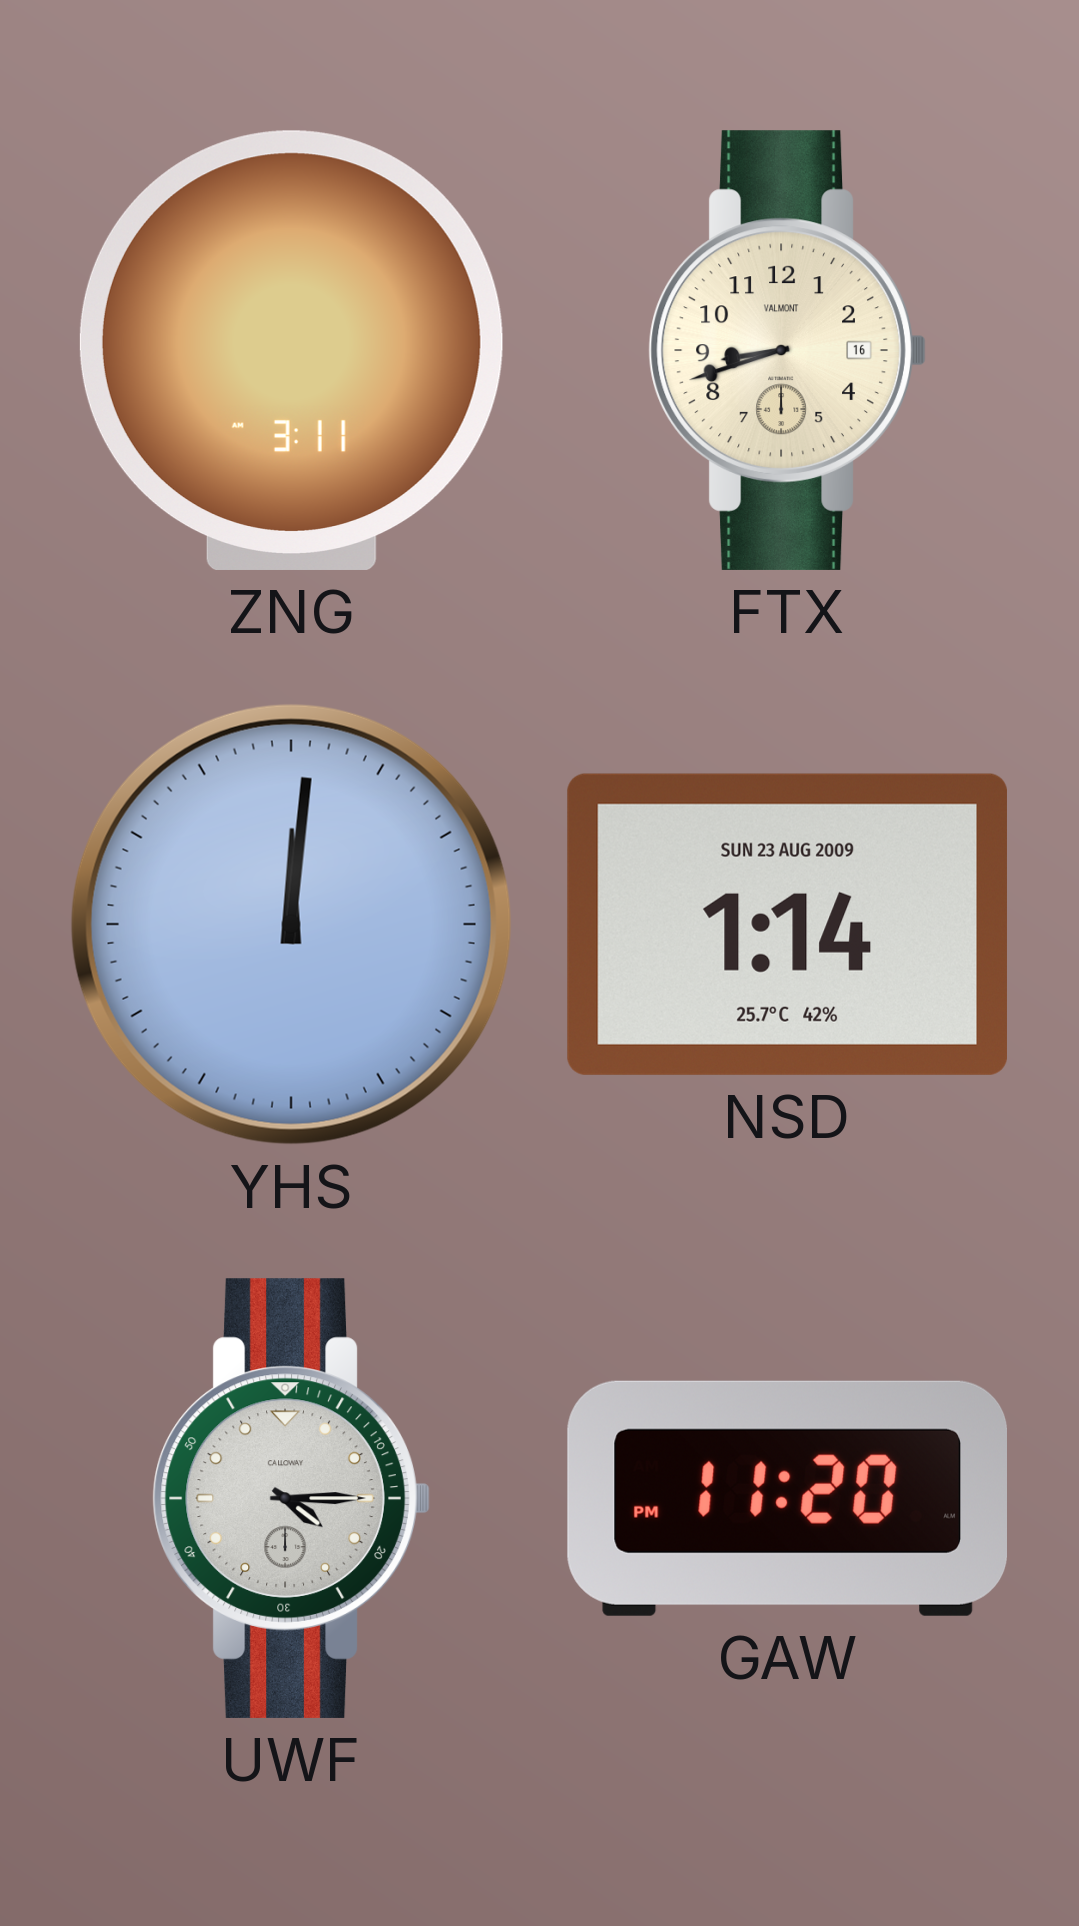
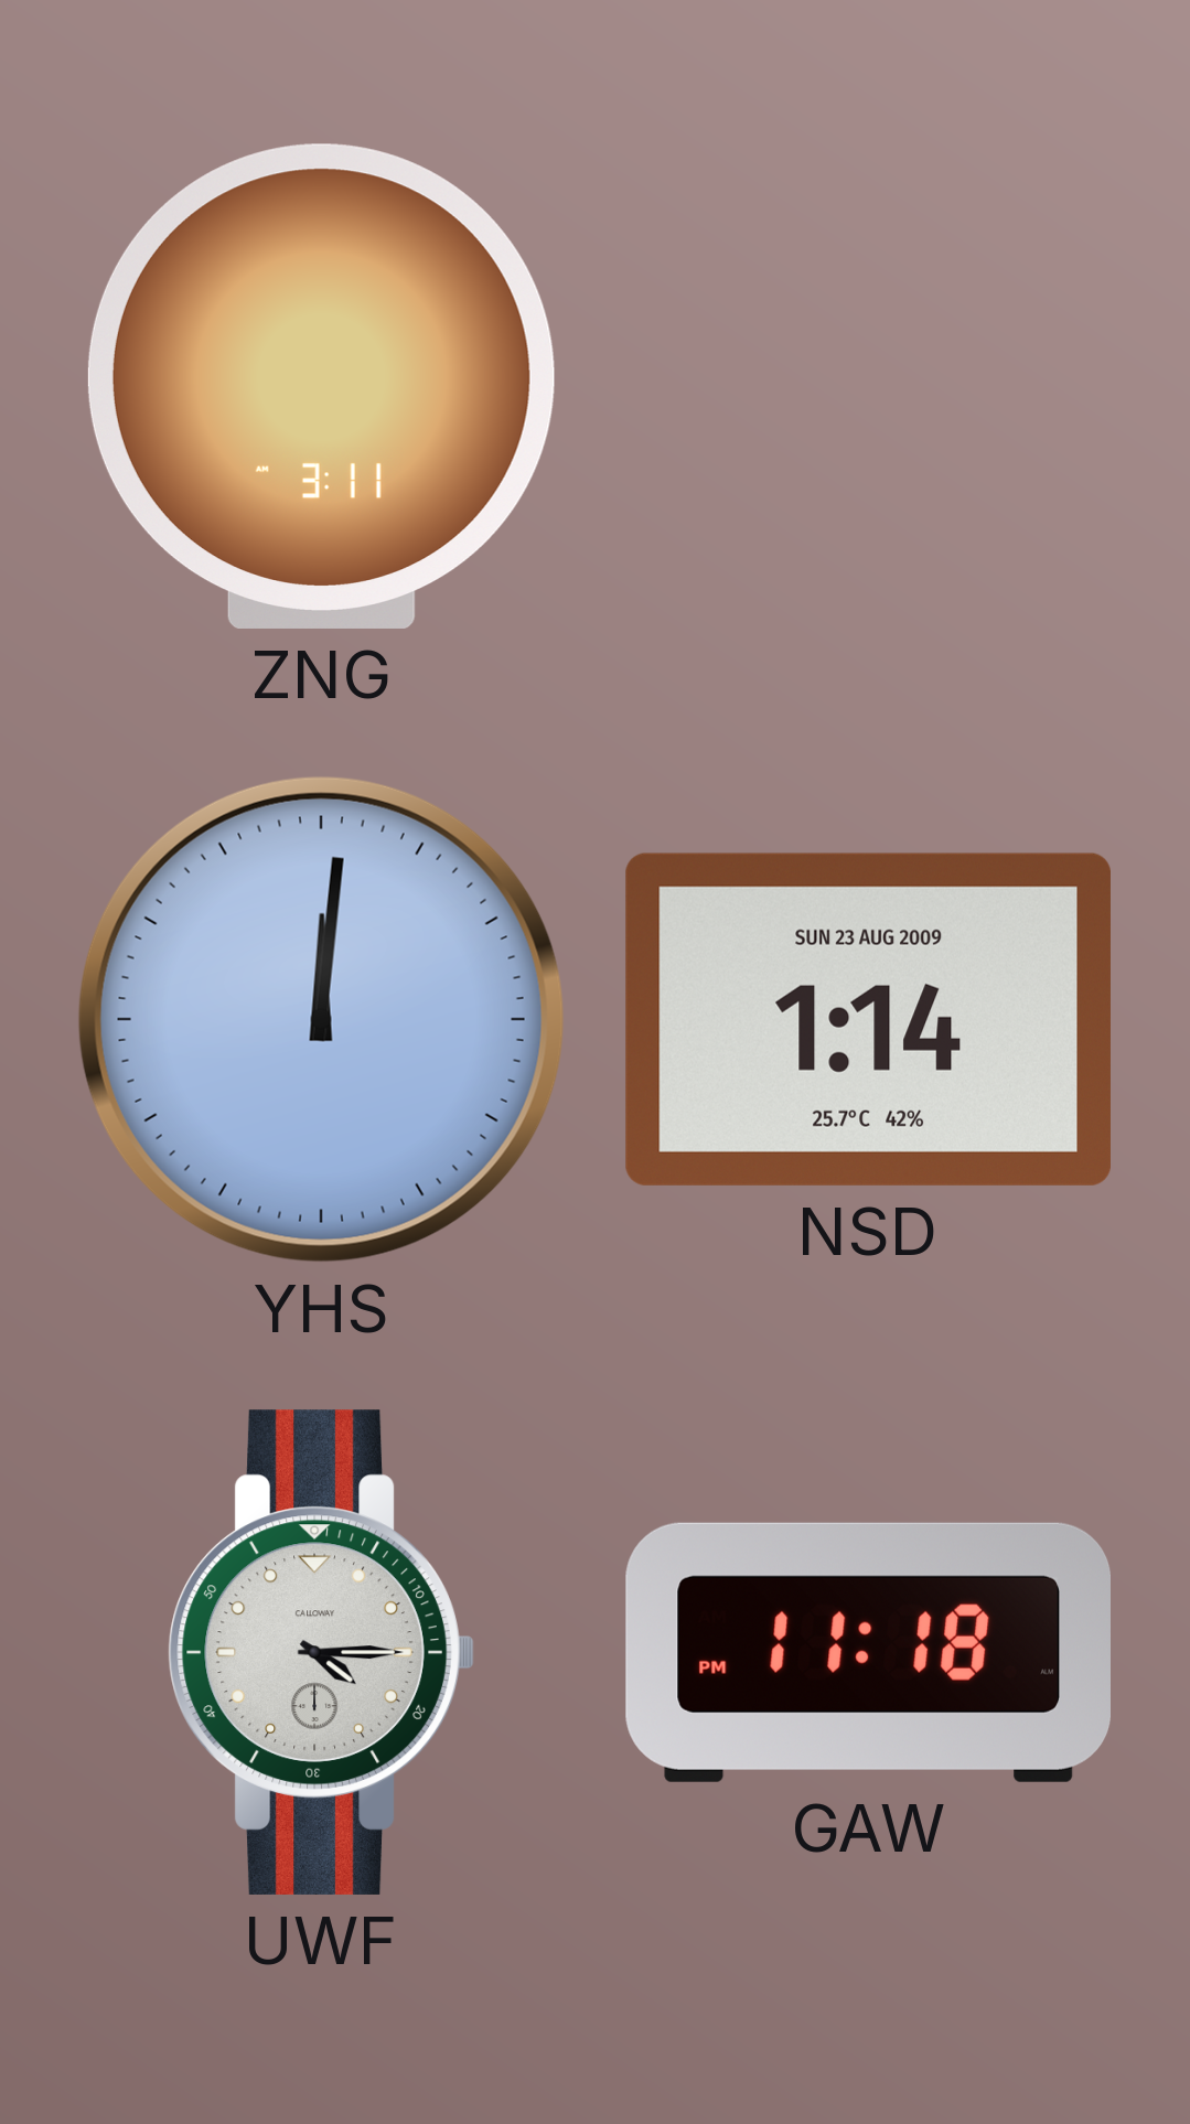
FTX: 8:42 -> none (787, 350)
GAW: 11:20 -> 11:18 (868, 1652)
